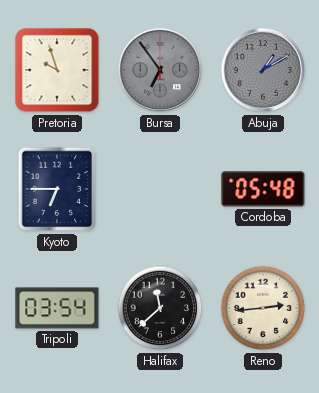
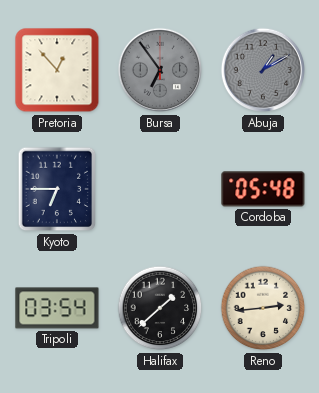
Pretoria: 9:57 -> 12:53 (57, 70)
Halifax: 11:38 -> 1:38 (160, 308)
